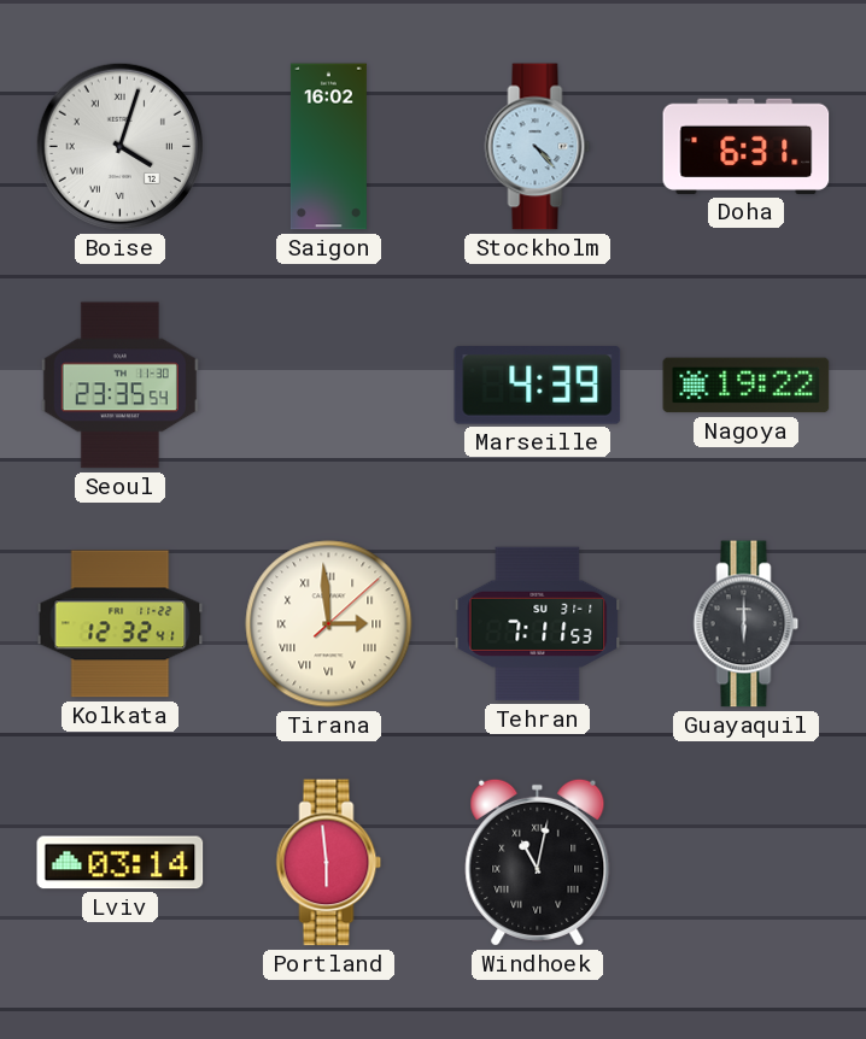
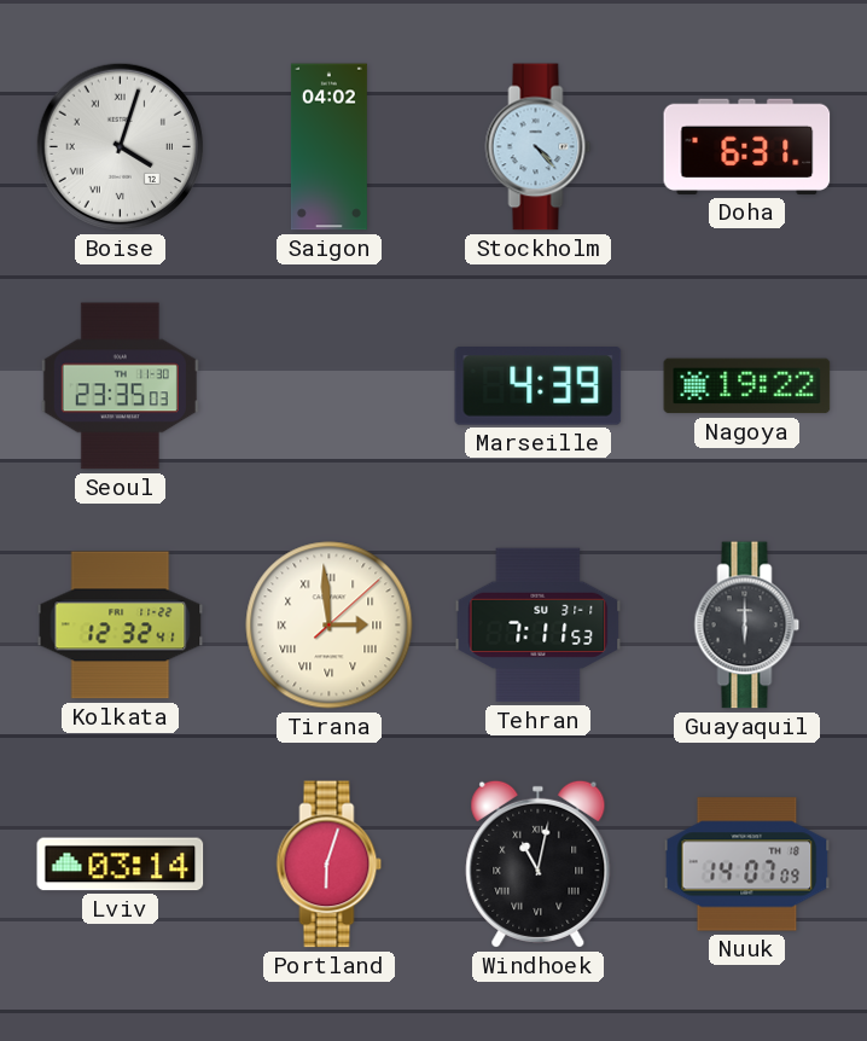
Saigon: 16:02 -> 04:02 (328, 147)
Seoul: 23:35:54 -> 23:35:03 (120, 386)
Portland: 5:59 -> 6:03 (330, 865)
Nuuk: none -> 14:07 (747, 865)
